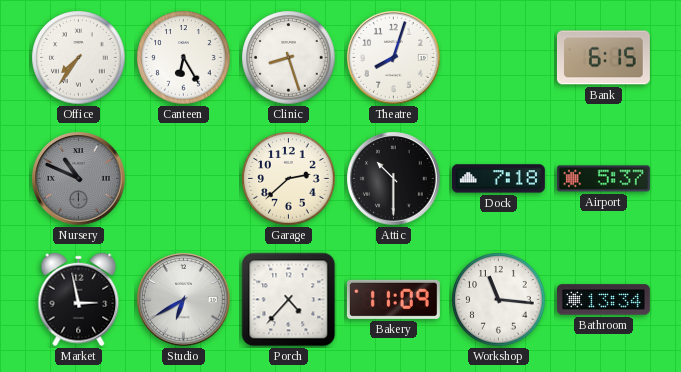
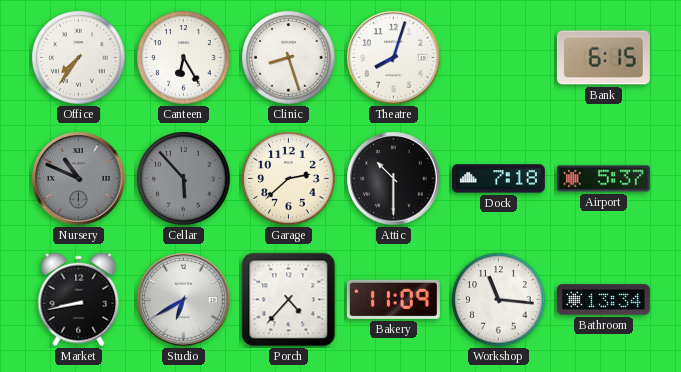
Cellar: none -> 5:53 (184, 179)
Market: 2:58 -> 8:43 (79, 300)
